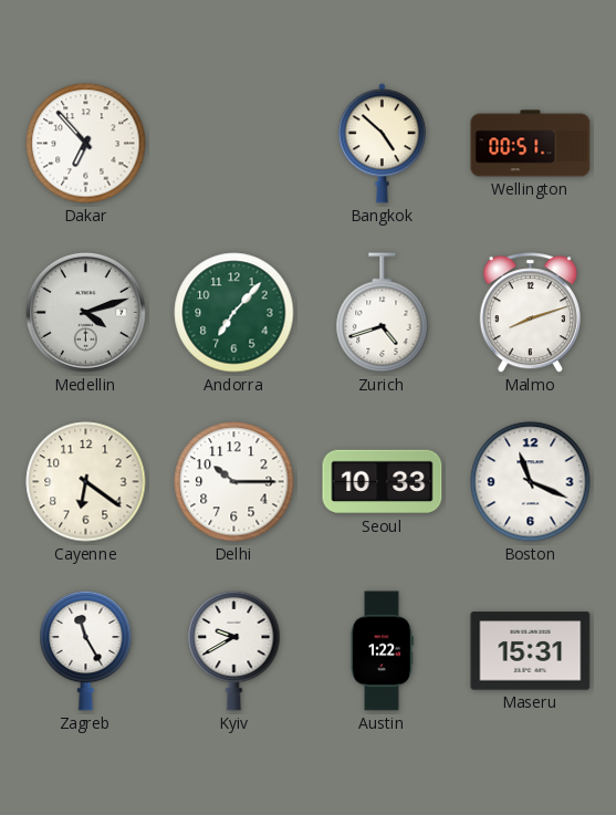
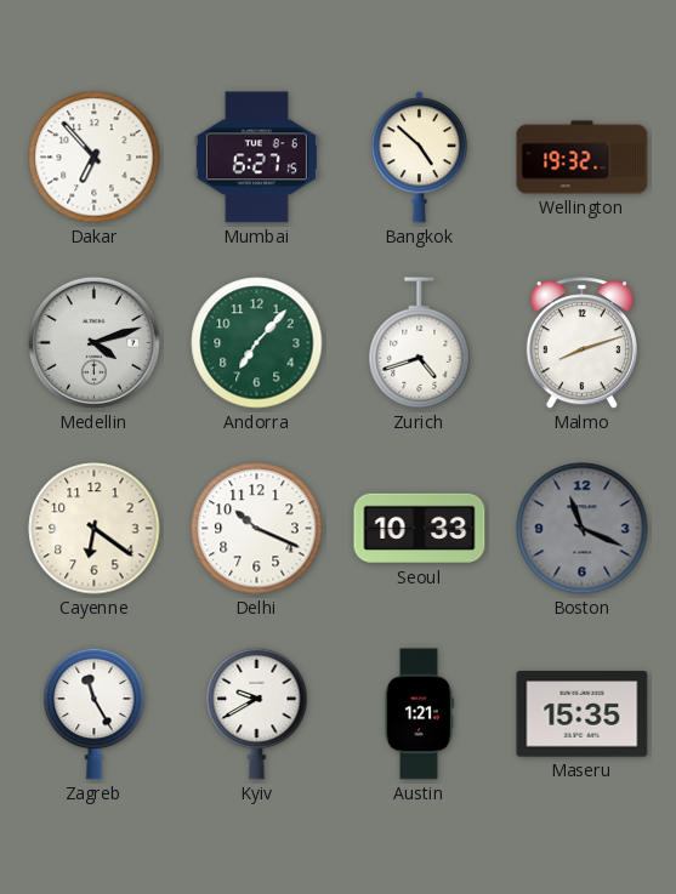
Mumbai: none -> 6:27 (256, 158)
Wellington: 00:51 -> 19:32 (583, 158)
Delhi: 10:15 -> 10:19 (257, 529)
Boston dial: white -> grey (583, 529)
Austin: 1:22 -> 1:21 (419, 714)
Maseru: 15:31 -> 15:35 (583, 714)
